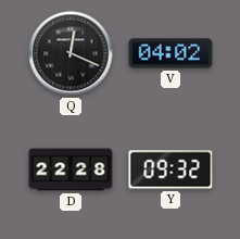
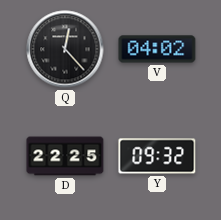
Q: 12:19 -> 12:23 (65, 49)
D: 22:28 -> 22:25 (65, 156)
